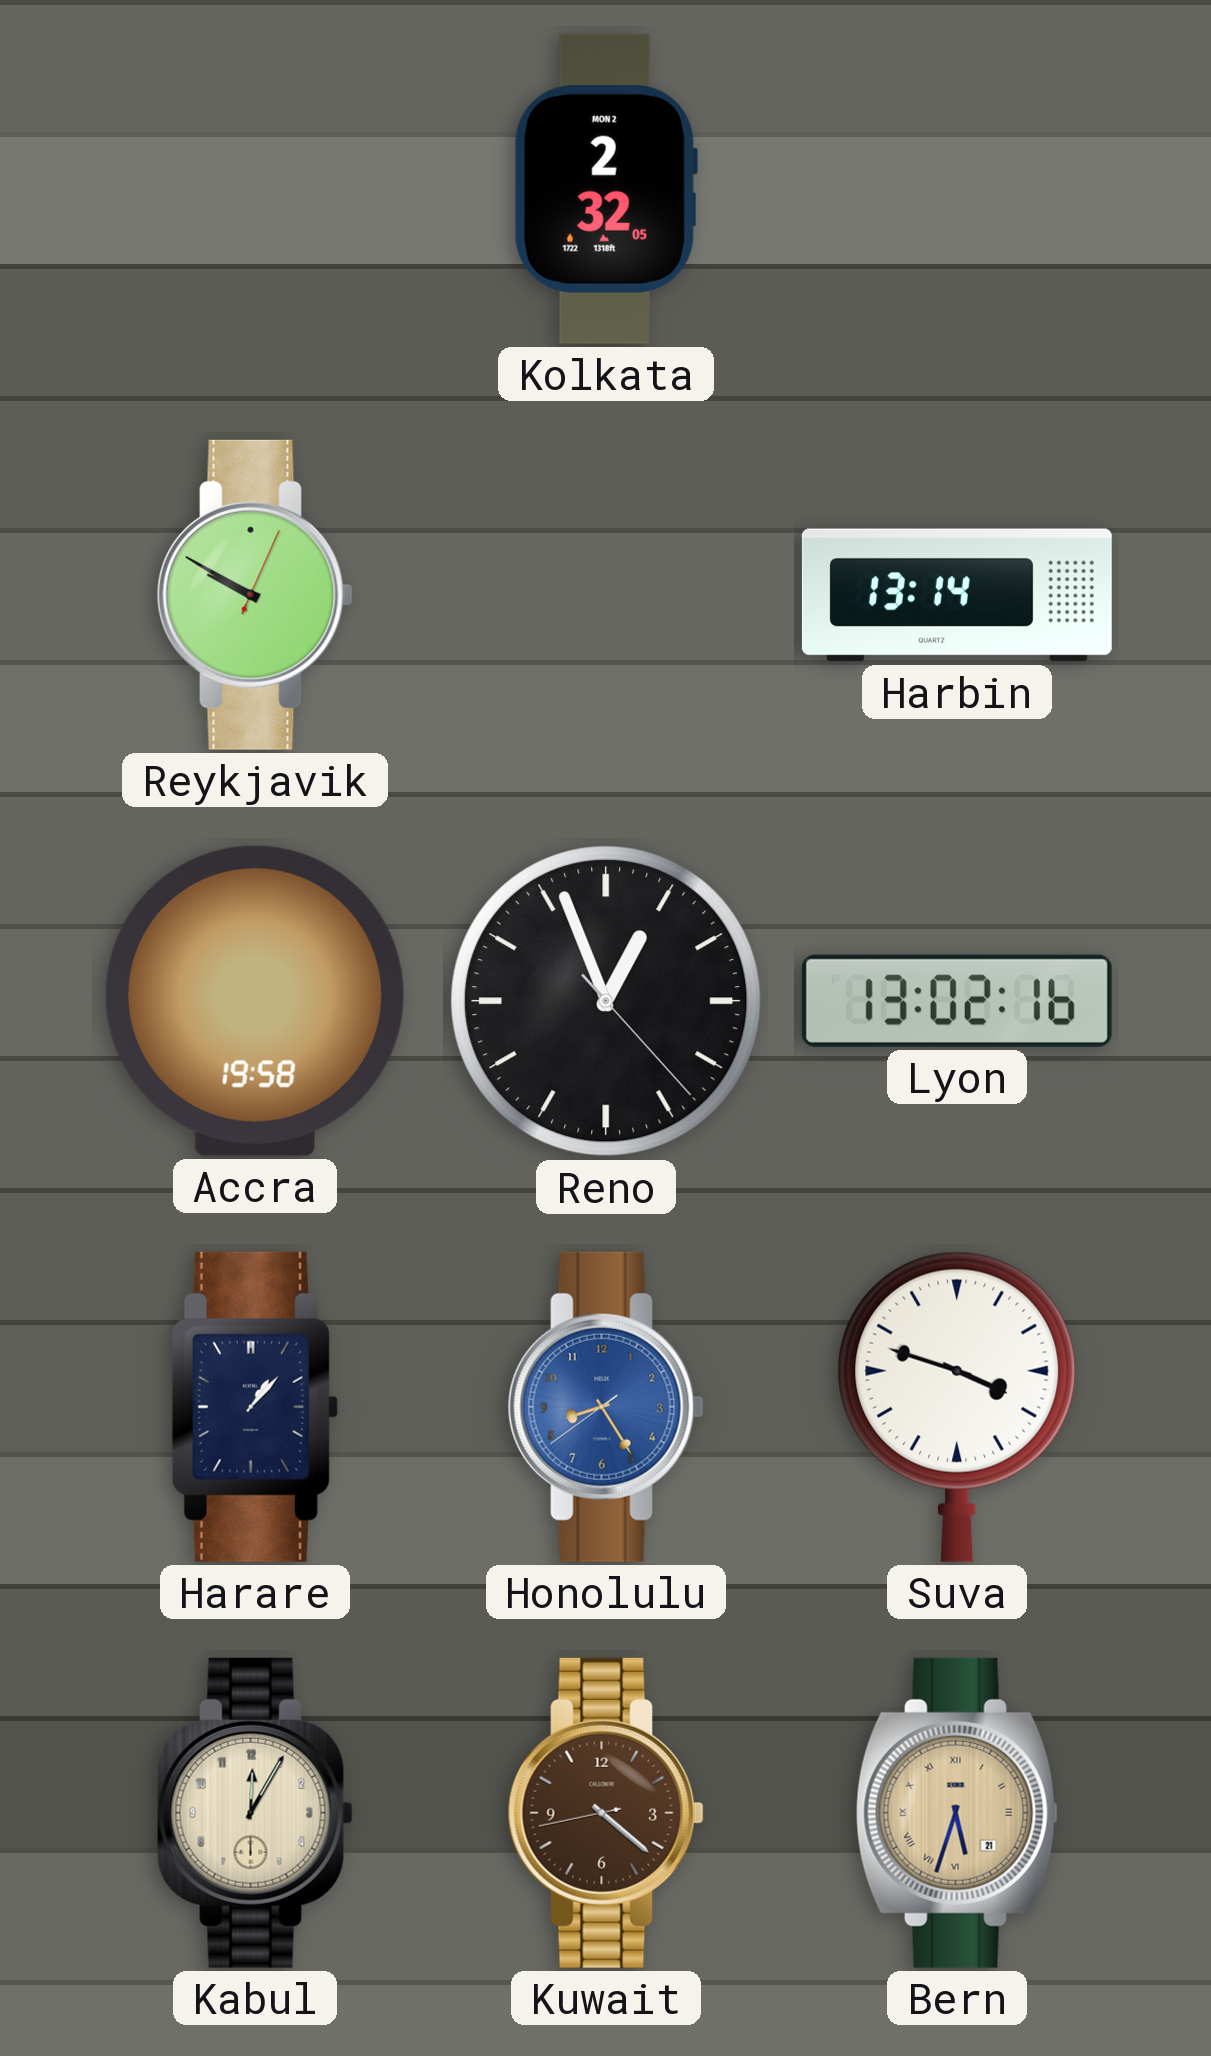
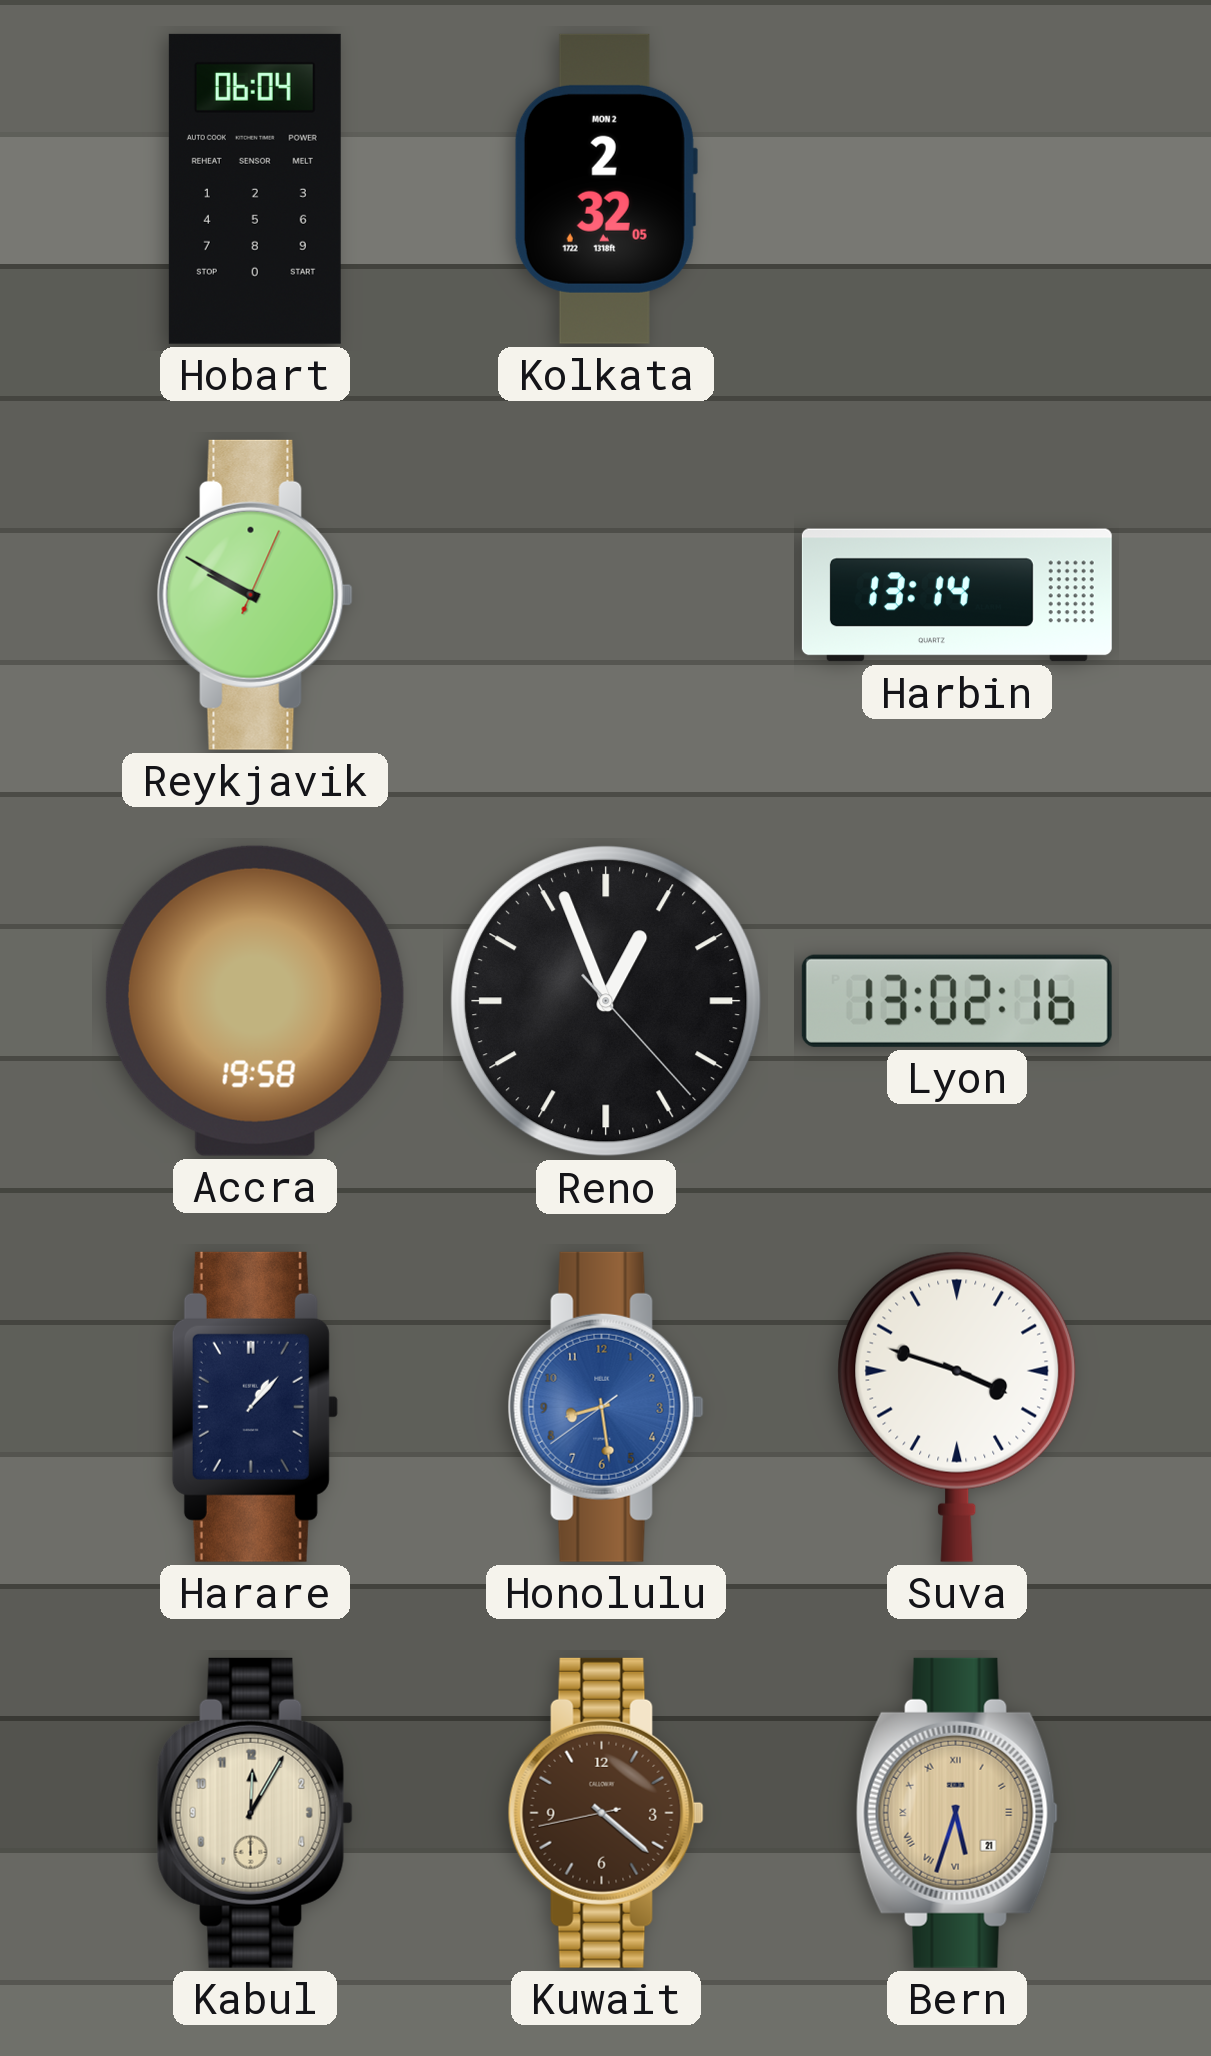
Hobart: none -> 06:04 (255, 189)
Honolulu: 8:24 -> 8:28 (606, 1407)
